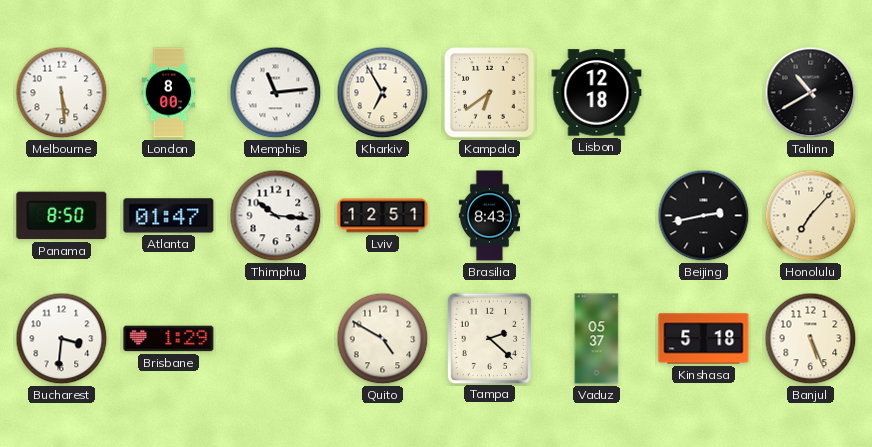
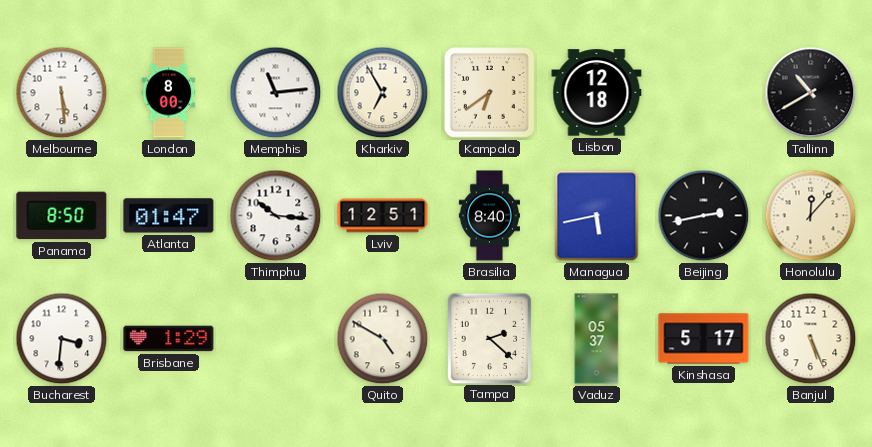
Brasilia: 8:43 -> 8:40 (489, 216)
Managua: none -> 5:43 (597, 216)
Honolulu: 7:07 -> 12:07 (811, 216)
Kinshasa: 5:18 -> 5:17 (704, 339)
